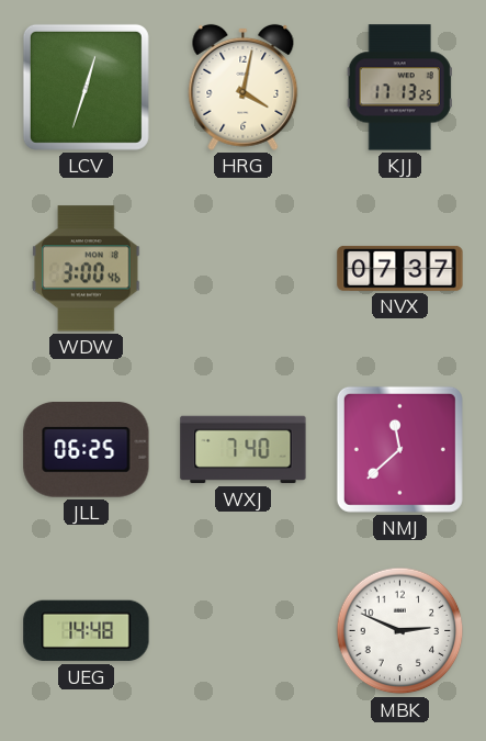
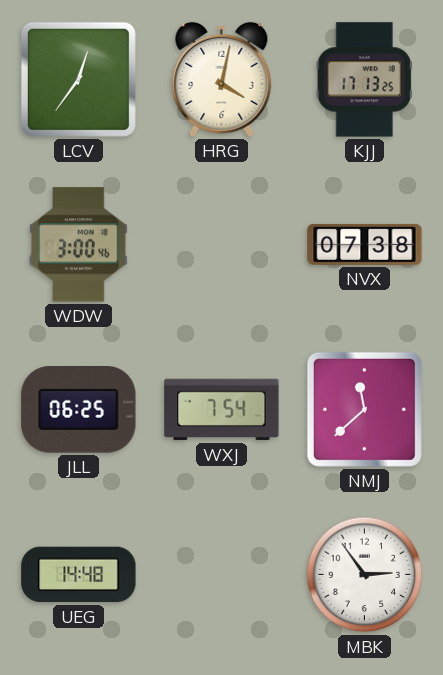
LCV: 12:33 -> 12:36 (78, 79)
NVX: 07:37 -> 07:38 (365, 244)
WXJ: 7:40 -> 7:54 (222, 410)
MBK: 2:49 -> 2:54 (365, 575)
